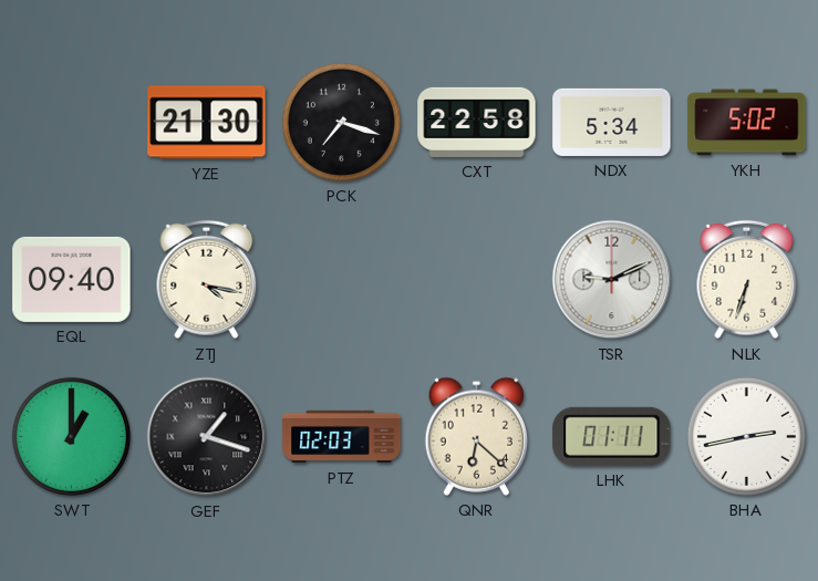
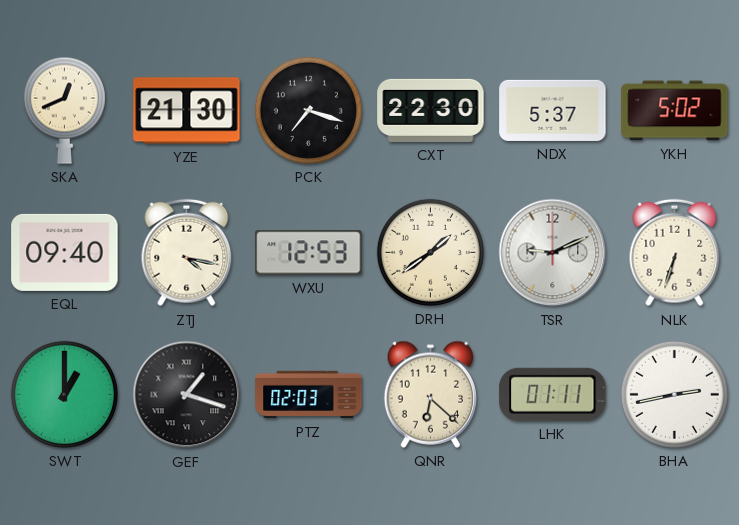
SKA: none -> 12:41 (64, 110)
CXT: 22:58 -> 22:30 (431, 110)
NDX: 5:34 -> 5:37 (553, 110)
WXU: none -> 12:53 (309, 253)
DRH: none -> 1:39 (430, 252)
